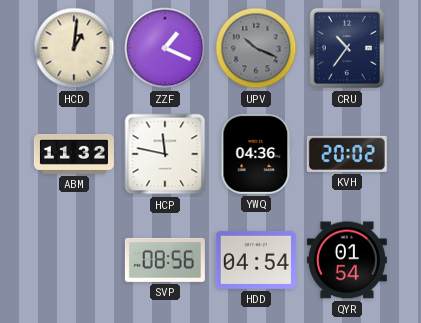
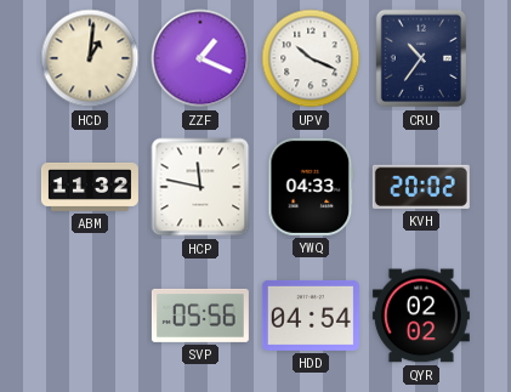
UPV dial: grey -> white (311, 58)
YWQ: 04:36 -> 04:33 (311, 187)
SVP: 08:56 -> 05:56 (200, 316)
QYR: 01:54 -> 02:02 (421, 316)
